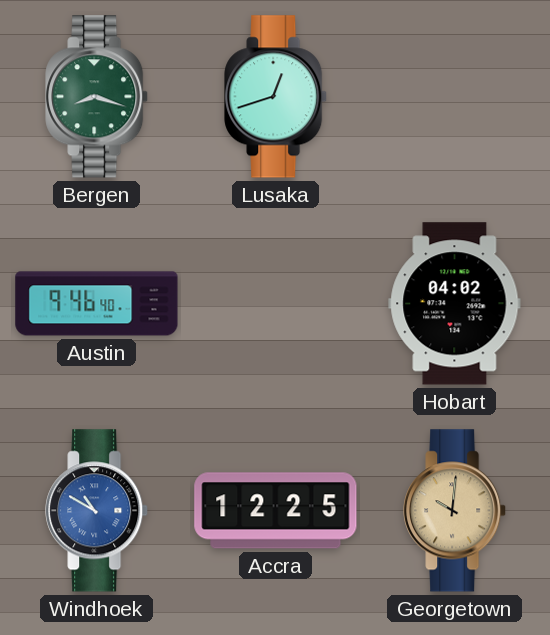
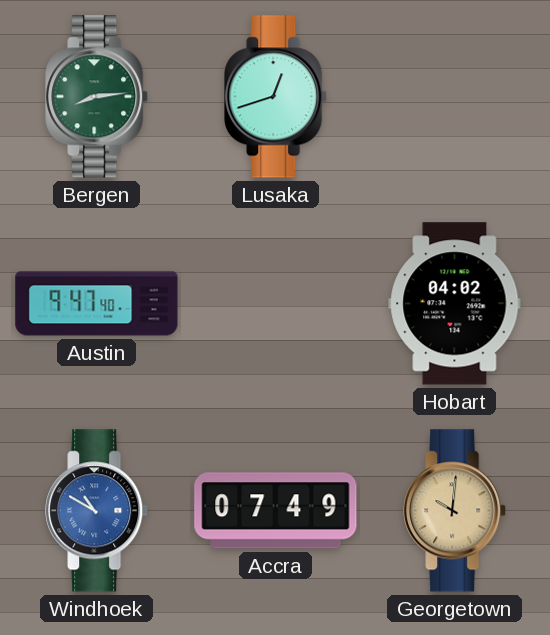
Bergen: 8:18 -> 8:14 (97, 97)
Austin: 9:46 -> 9:47 (97, 304)
Accra: 12:25 -> 07:49 (276, 511)
